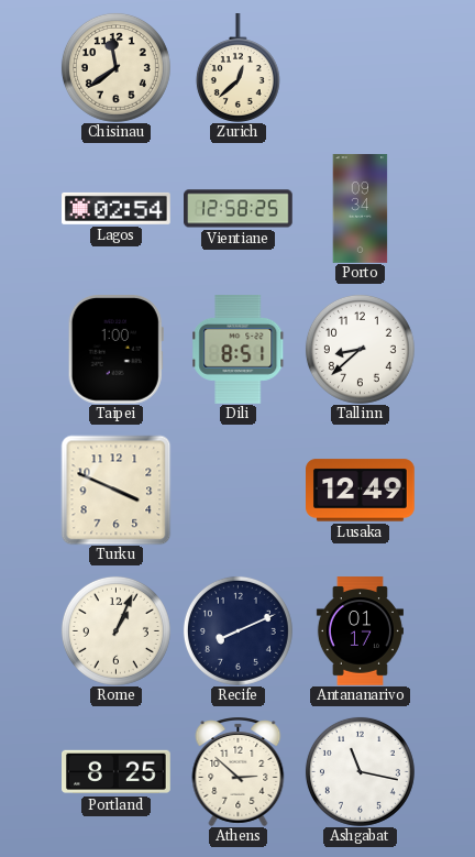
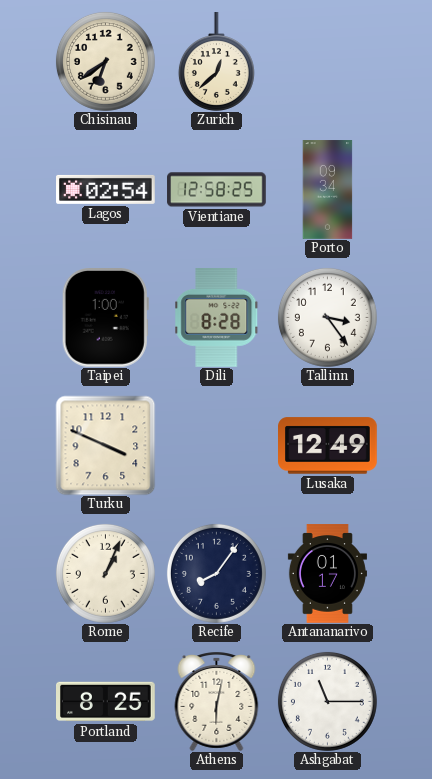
Chisinau: 11:39 -> 6:39 (105, 61)
Dili: 8:51 -> 8:28 (217, 318)
Tallinn: 8:38 -> 3:24 (327, 317)
Recife: 8:11 -> 8:06 (216, 573)
Athens: 2:52 -> 6:02 (217, 702)
Ashgabat: 11:17 -> 11:15 (327, 701)
